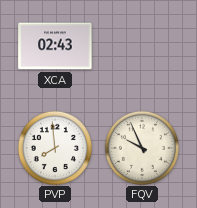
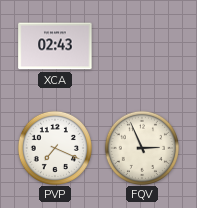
PVP: 7:59 -> 7:19 (54, 147)
FQV: 9:56 -> 2:56 (141, 147)
